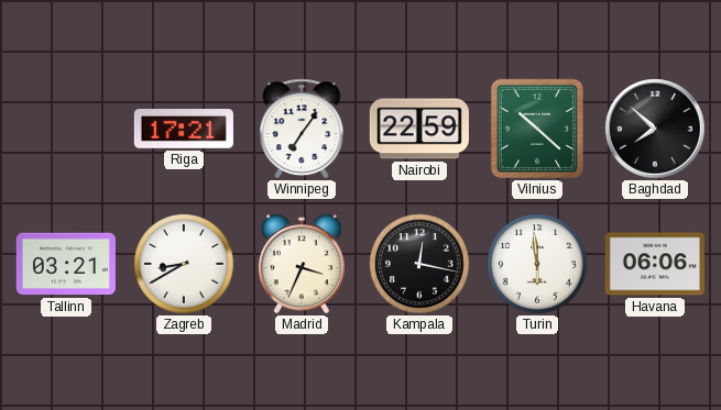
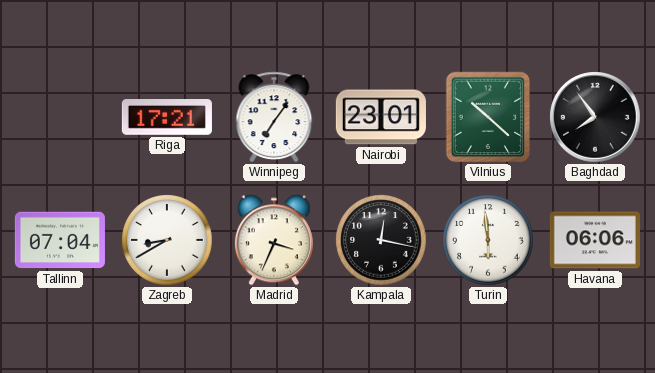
Nairobi: 22:59 -> 23:01 (381, 117)
Baghdad: 7:52 -> 7:54 (595, 117)
Tallinn: 03:21 -> 07:04 (60, 240)
